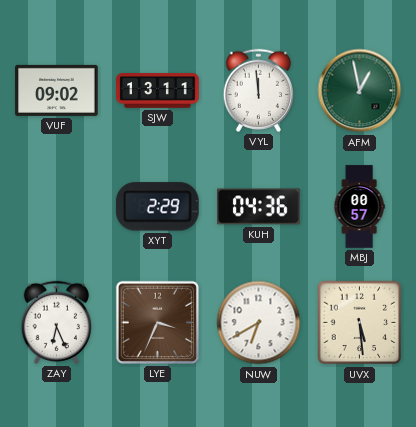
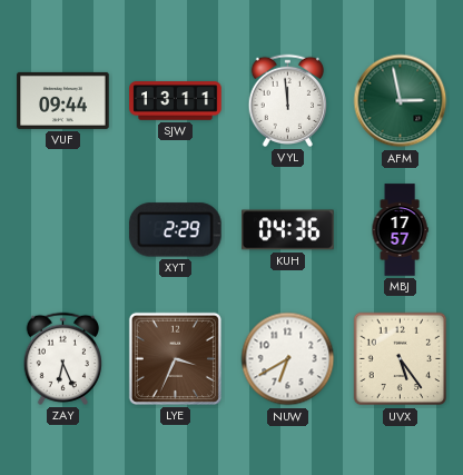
VUF: 09:02 -> 09:44 (63, 100)
AFM: 12:58 -> 2:58 (401, 101)
MBJ: 00:57 -> 17:57 (400, 230)
UVX: 5:29 -> 5:24 (401, 359)
